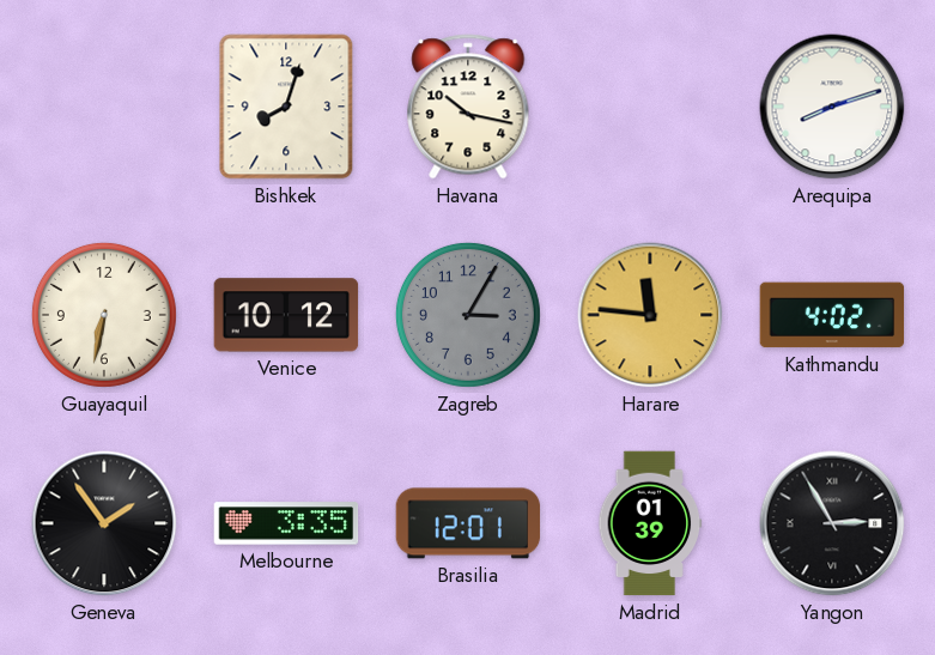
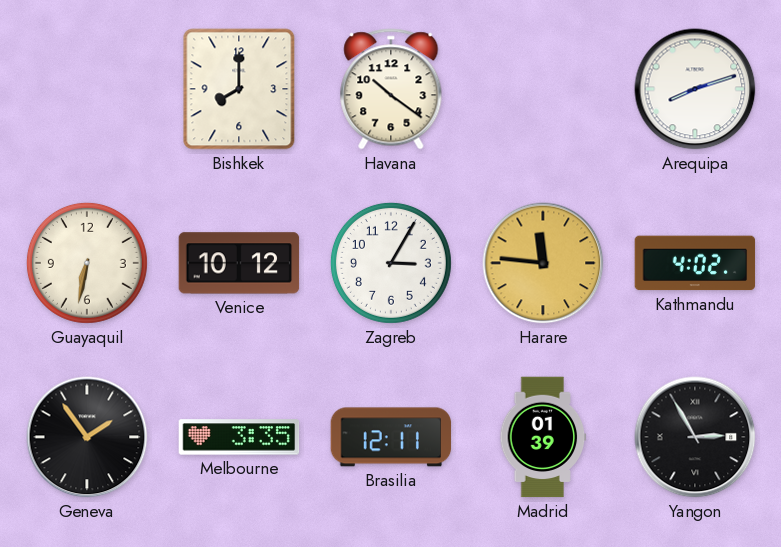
Bishkek: 8:03 -> 8:00 (239, 89)
Havana: 10:17 -> 10:21 (391, 89)
Zagreb dial: grey -> white (391, 263)
Brasilia: 12:01 -> 12:11 (391, 437)
